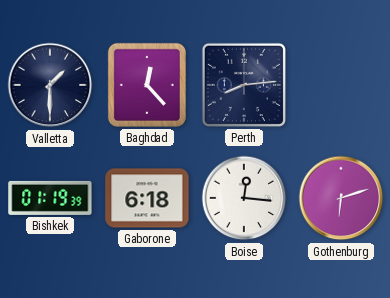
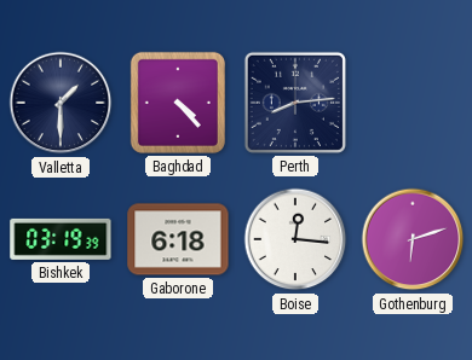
Baghdad: 12:23 -> 4:23 (178, 103)
Bishkek: 01:19 -> 03:19 (61, 239)
